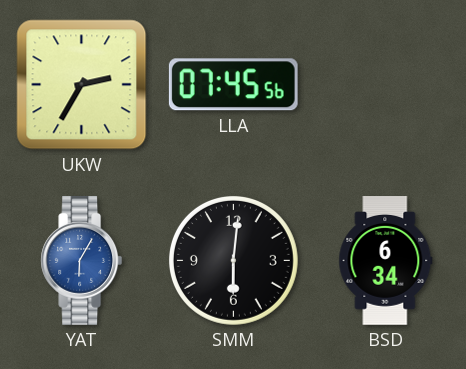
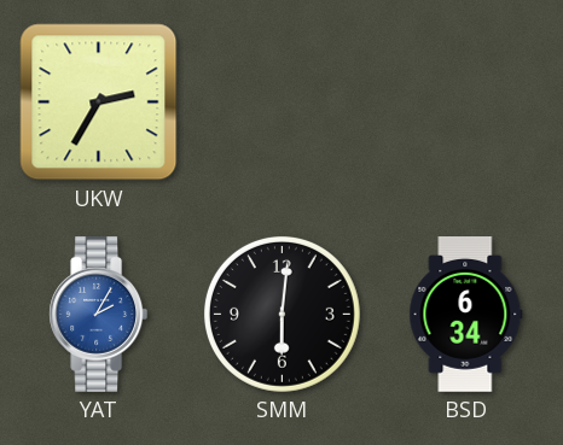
LLA: 07:45 -> none (233, 85)
YAT: 6:05 -> 2:05 (99, 314)
